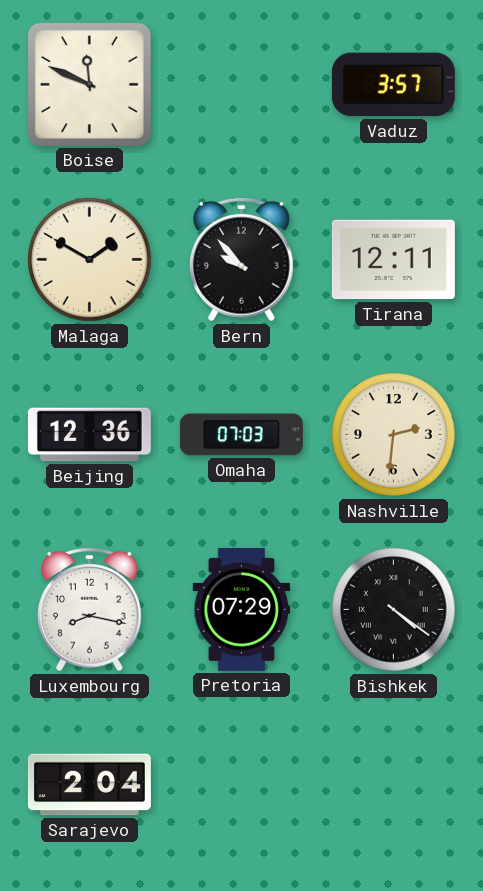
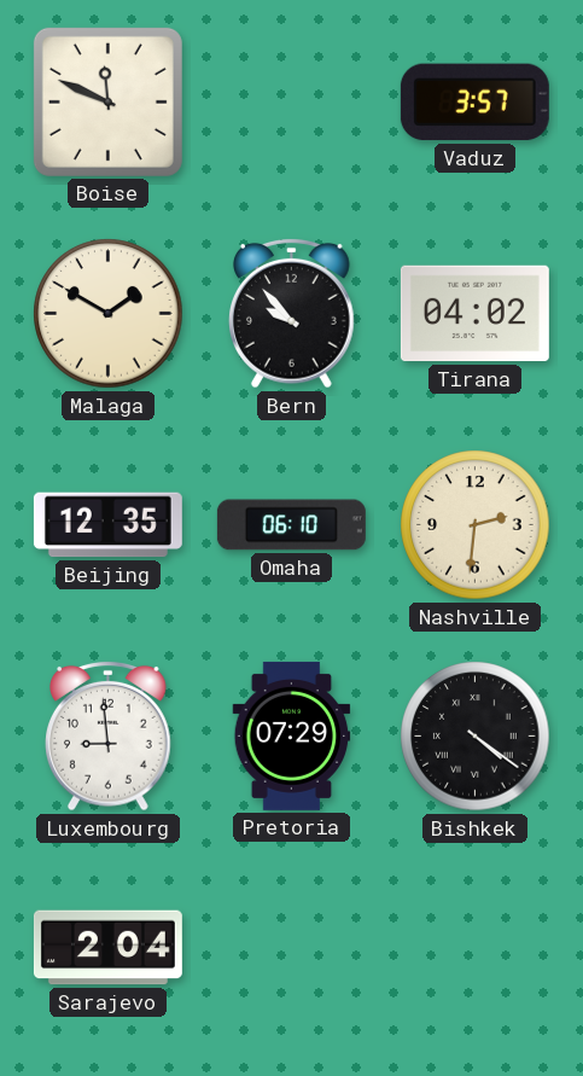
Tirana: 12:11 -> 04:02 (474, 314)
Beijing: 12:36 -> 12:35 (107, 525)
Omaha: 07:03 -> 06:10 (291, 525)
Luxembourg: 8:17 -> 8:59 (109, 735)
